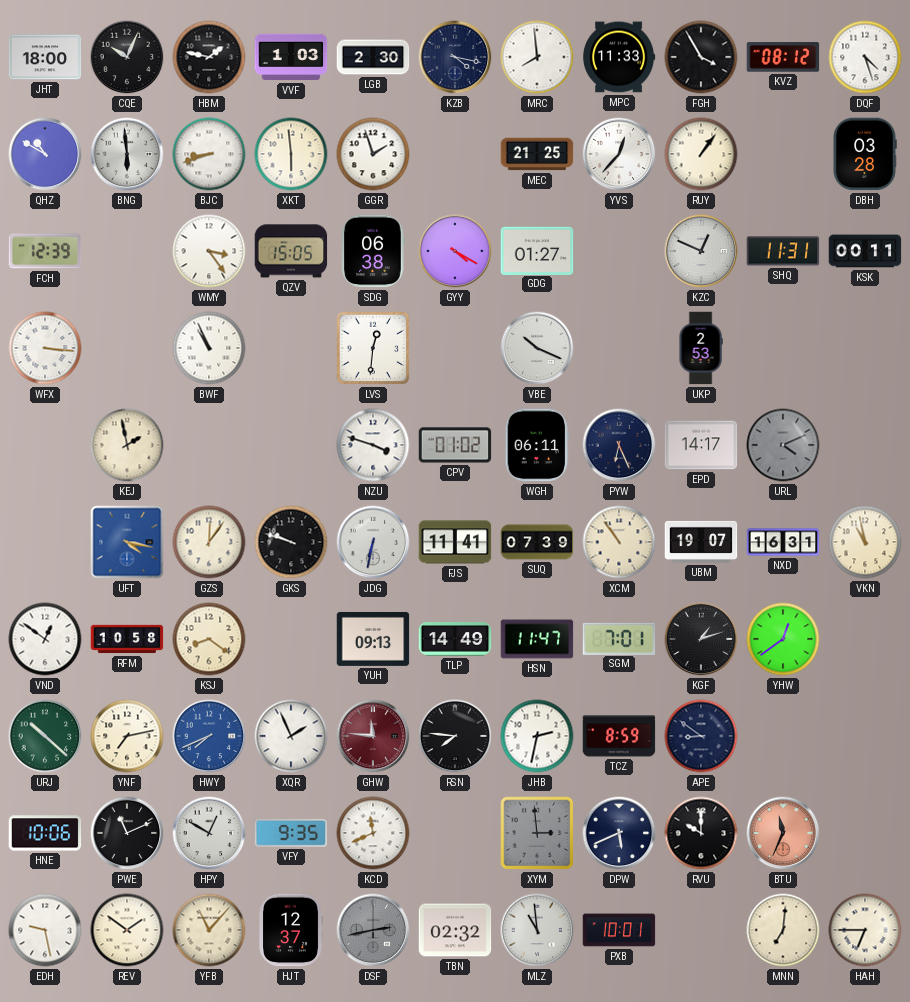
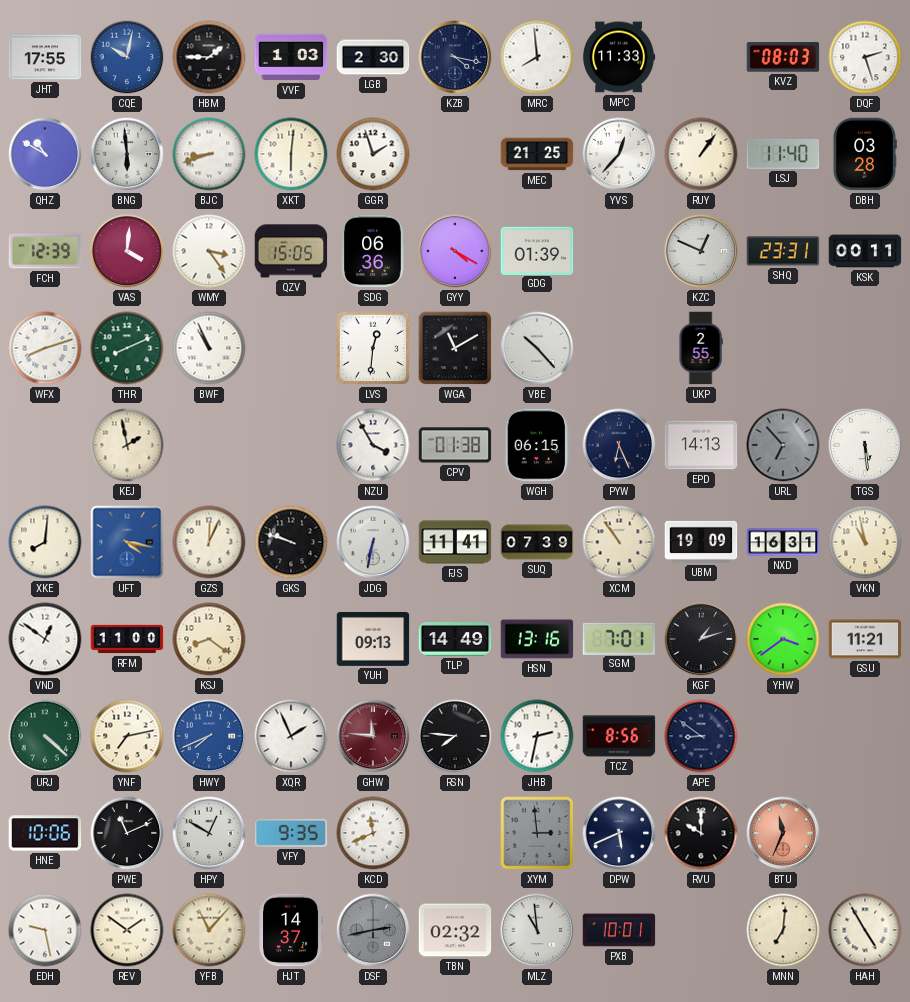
JHT: 18:00 -> 17:55 (45, 57)
CQE: 10:04 -> 10:02 (127, 57)
CQE dial: black -> blue (127, 57)
HBM: 1:47 -> 1:45 (209, 57)
FGH: 3:55 -> none (701, 57)
KVZ: 08:12 -> 08:03 (783, 57)
DQF: 4:27 -> 2:27 (865, 57)
XKT: 5:59 -> 6:01 (291, 154)
LSJ: none -> 11:40 (783, 154)
VAS: none -> 4:01 (127, 251)
SDG: 06:38 -> 06:36 (373, 251)
GDG: 01:27 -> 01:39 (537, 250)
SHQ: 11:31 -> 23:31 (783, 251)
WFX: 3:16 -> 8:12 (45, 348)
THR: none -> 8:11 (127, 348)
WGA: none -> 11:10 (455, 348)
VBE: 10:19 -> 10:23 (537, 348)
UKP: 2:53 -> 2:55 (701, 348)
NZU: 3:48 -> 3:55 (373, 445)
CPV: 01:02 -> 01:38 (455, 445)
WGH: 06:11 -> 06:15 (536, 445)
EPD: 14:17 -> 14:13 (701, 445)
URL: 4:11 -> 6:53 (783, 445)
TGS: none -> 5:29 (865, 445)
XKE: none -> 8:01 (45, 542)
GZS: 12:06 -> 12:04 (209, 542)
UBM: 19:07 -> 19:09 (701, 542)
RFM: 10:58 -> 11:00 (127, 639)
HSN: 11:47 -> 13:16 (537, 639)
YHW: 12:39 -> 3:39 (783, 639)
GSU: none -> 11:21 (865, 639)
URJ: 10:22 -> 4:22 (45, 736)
TCZ: 8:59 -> 8:56 (619, 736)
HJT: 12:37 -> 14:37 (291, 930)
HAH: 6:45 -> 4:55 (865, 930)
